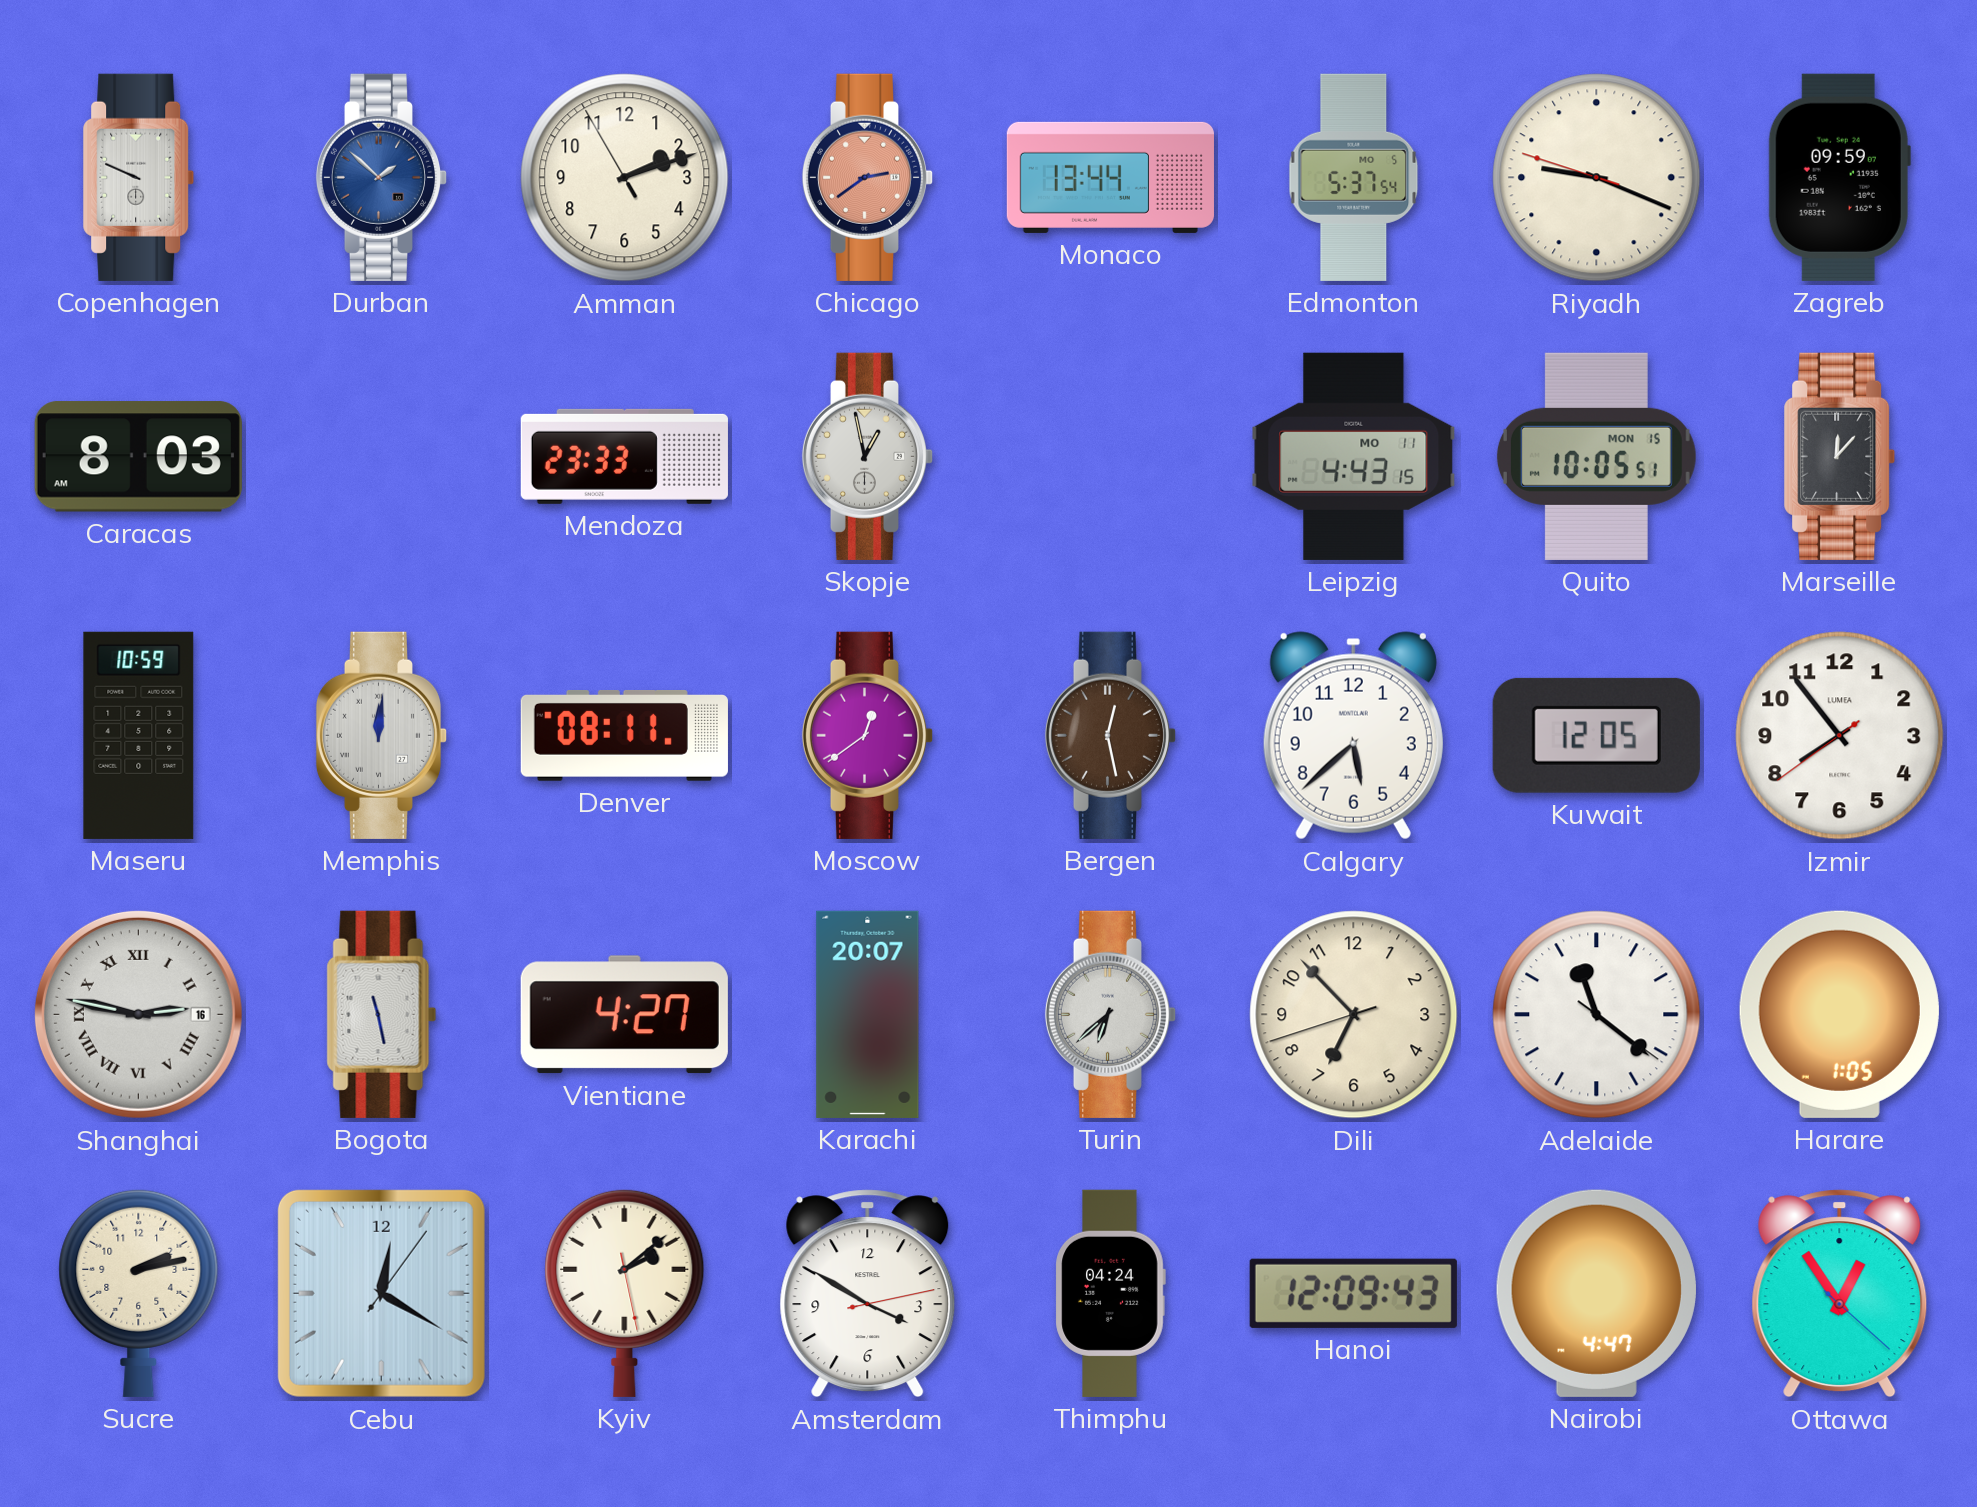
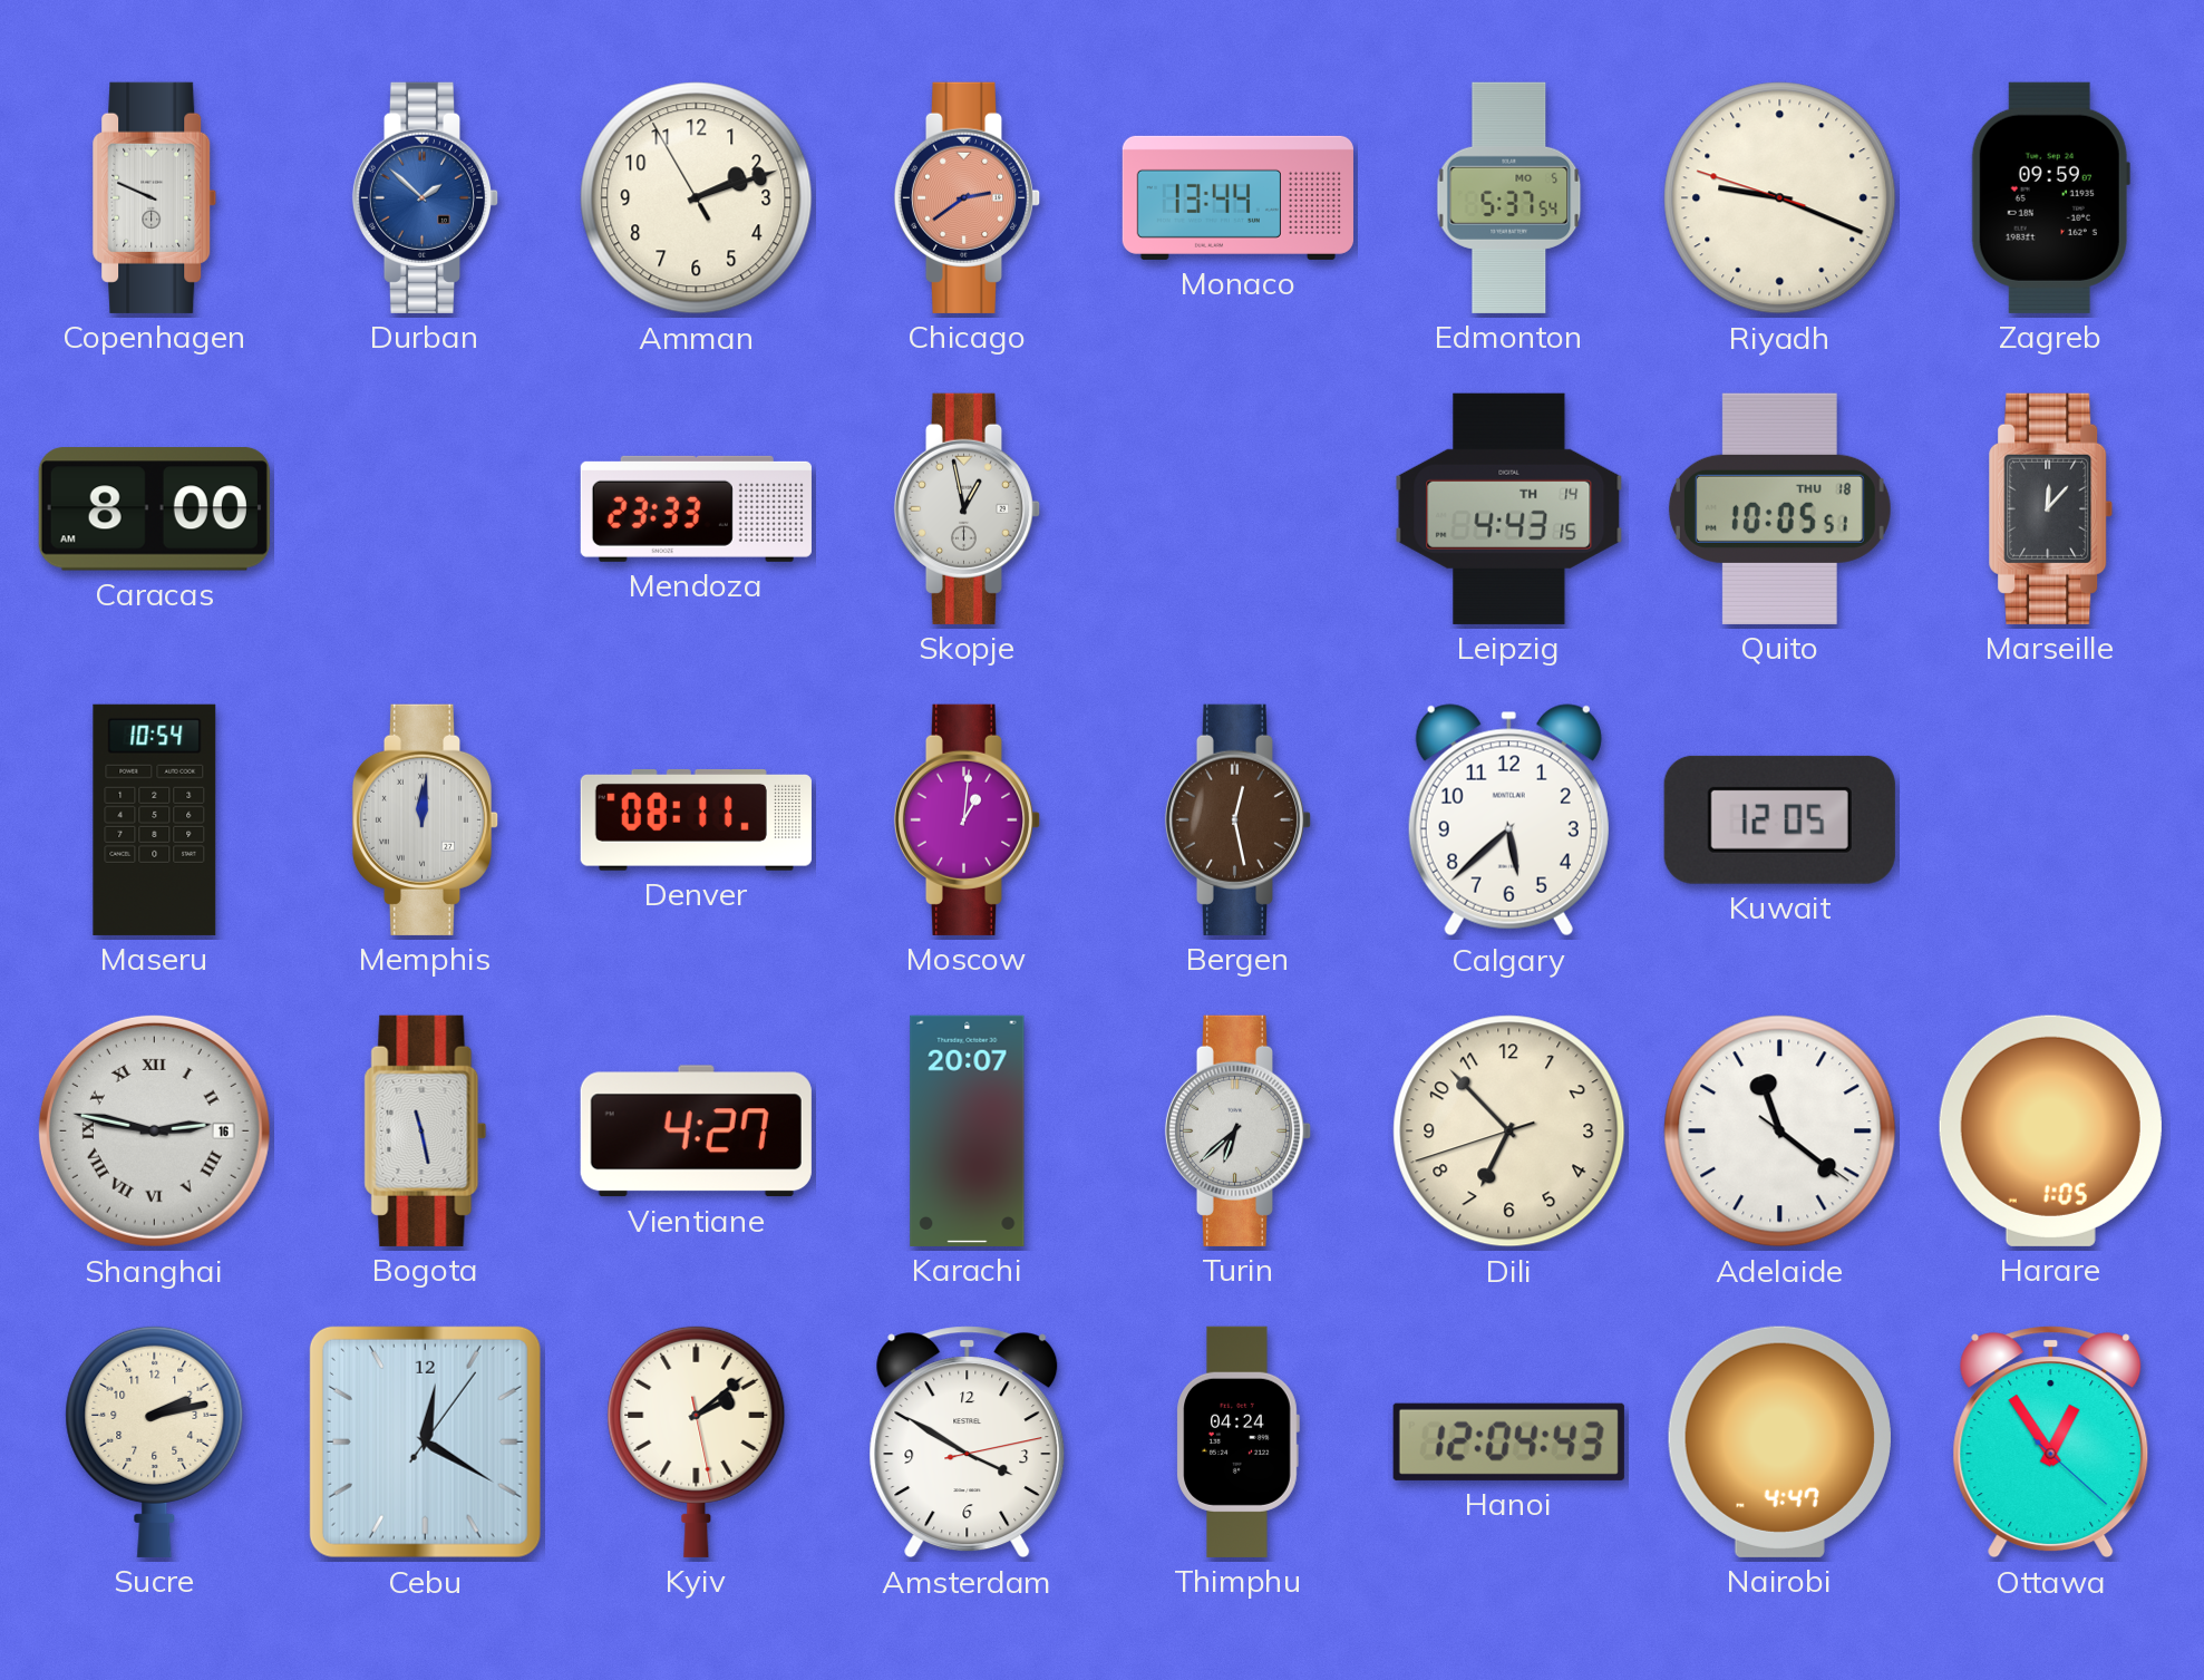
Caracas: 8:03 -> 8:00 (154, 509)
Leipzig date: MO 11 -> TH 14 (1509, 508)
Quito date: MON 15 -> THU 18 (1779, 508)
Maseru: 10:59 -> 10:54 (155, 819)
Moscow: 12:39 -> 1:01 (968, 819)
Izmir: 7:53 -> none (1840, 736)
Hanoi: 12:09 -> 12:04 (1508, 1441)
